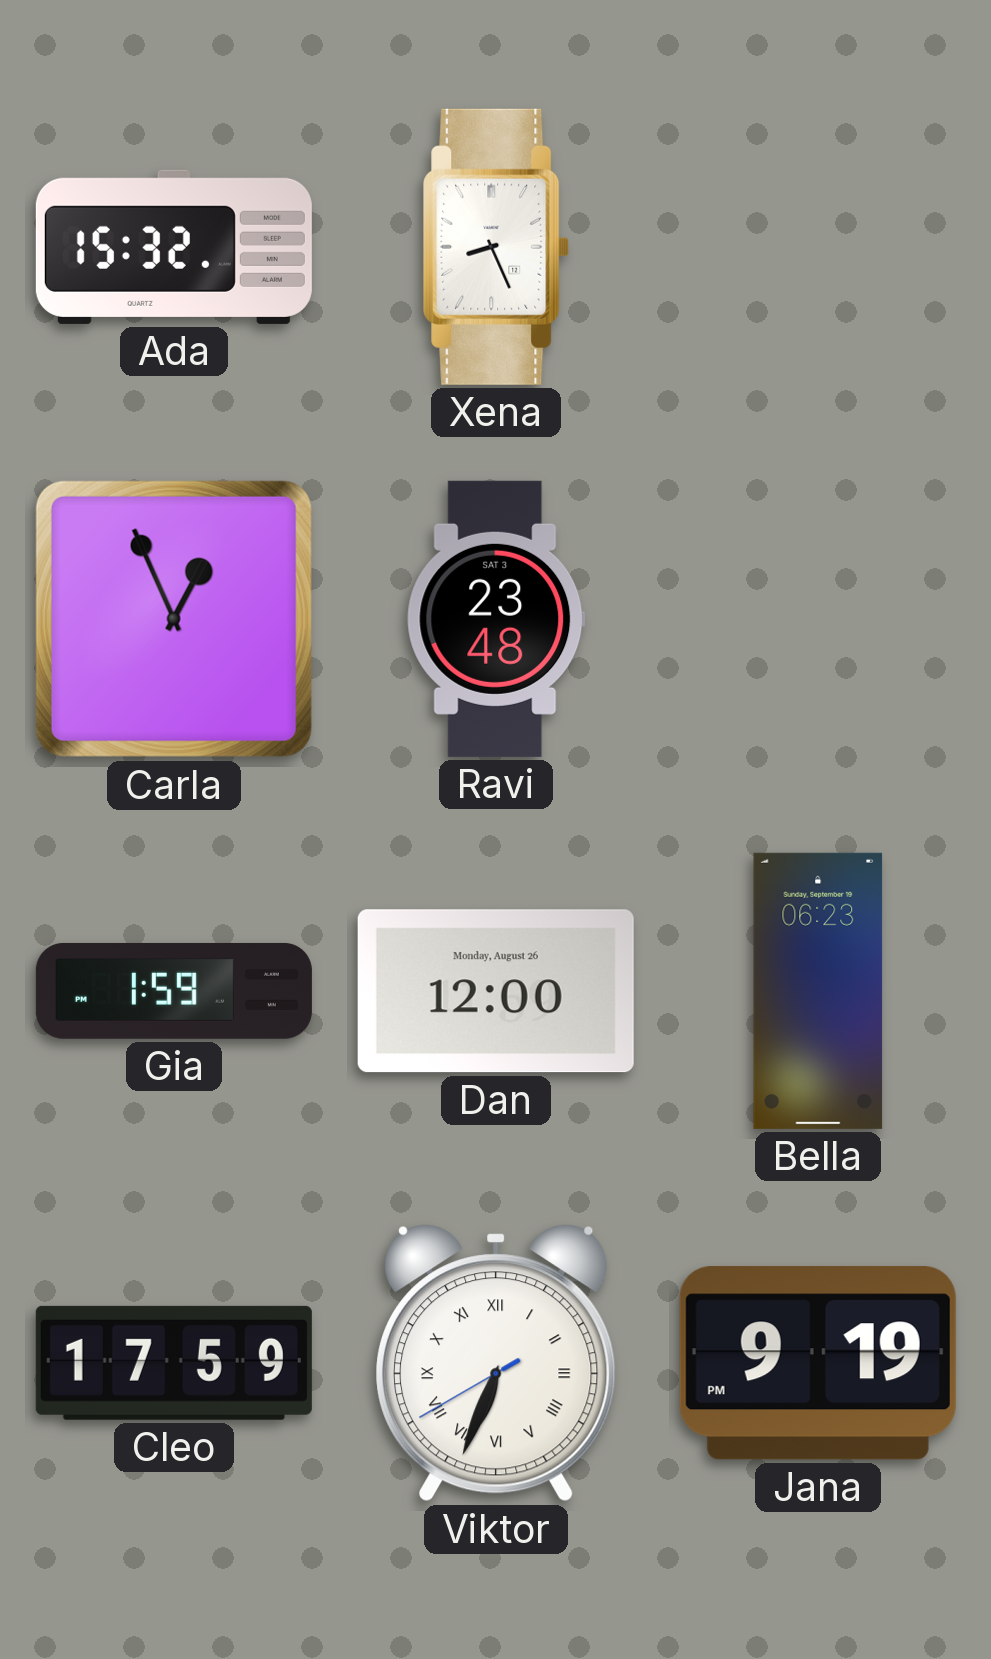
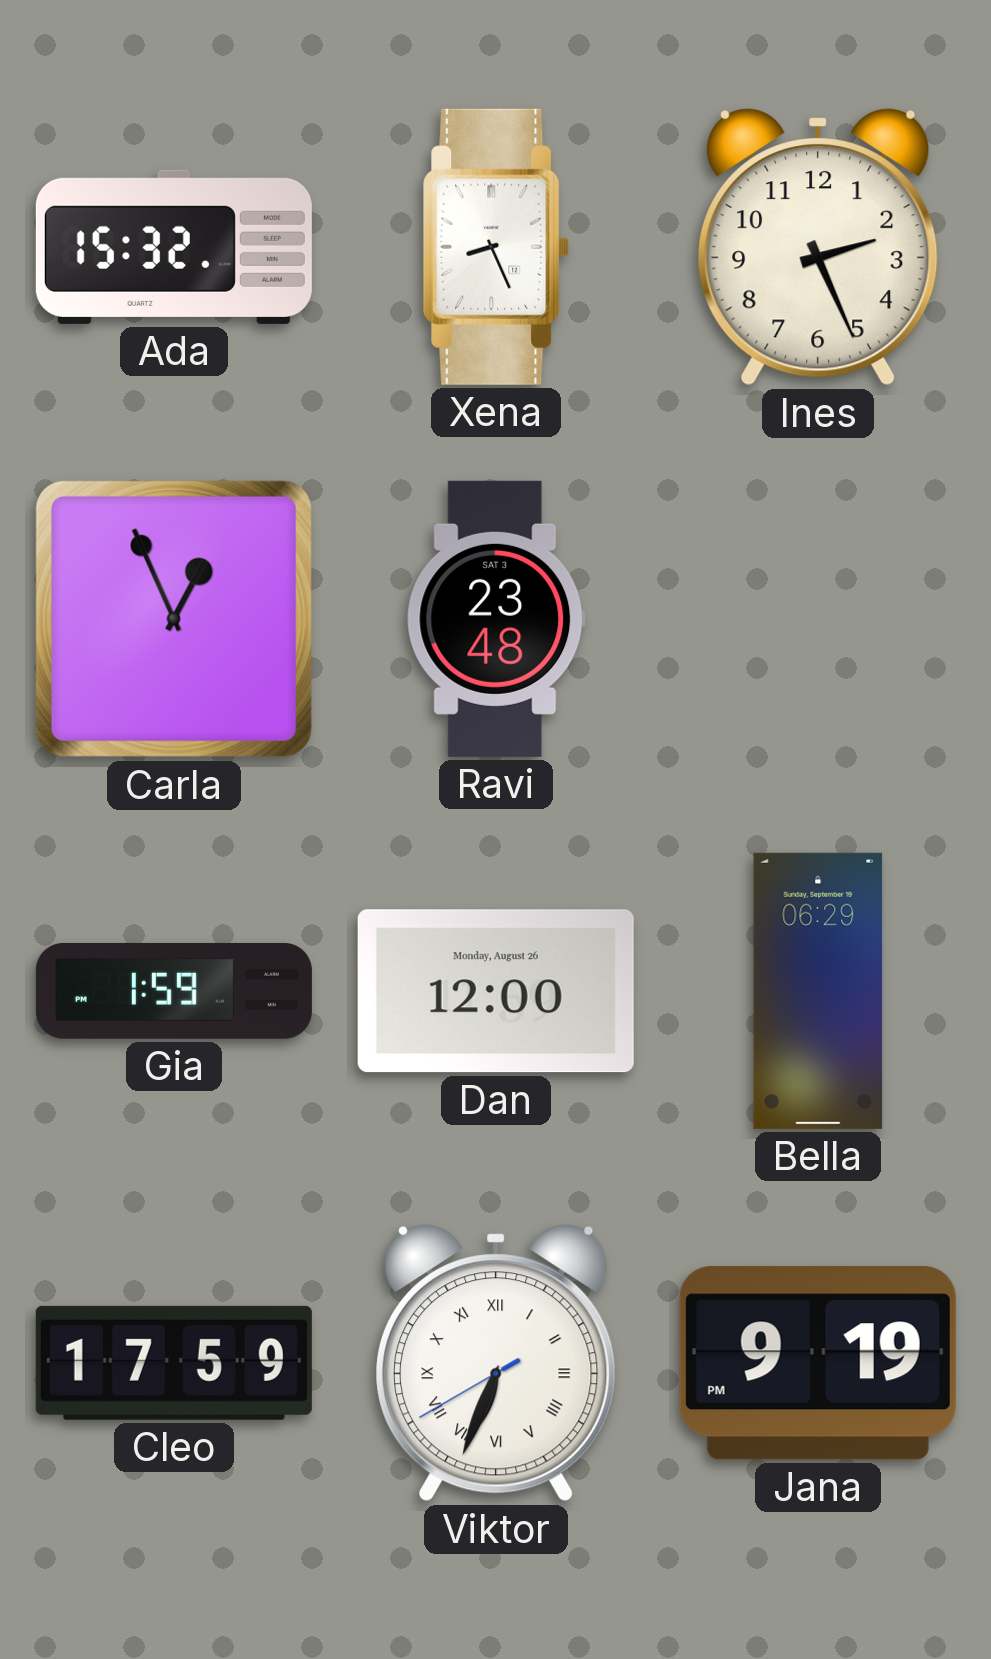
Ines: none -> 2:26 (819, 247)
Bella: 06:23 -> 06:29 (818, 991)
